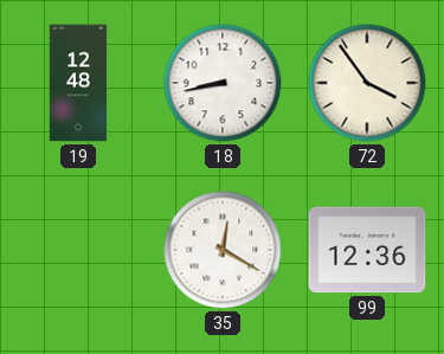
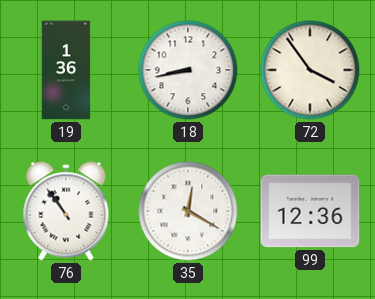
19: 12:48 -> 1:36 (66, 70)
76: none -> 10:54 (66, 211)
